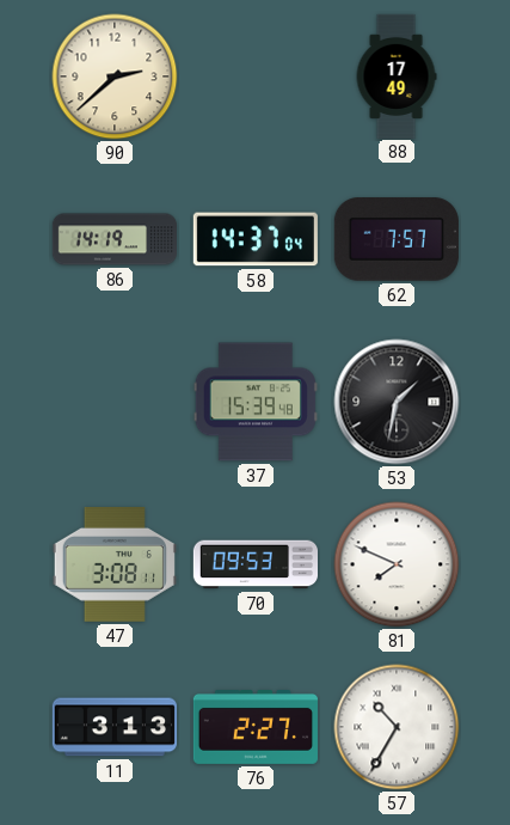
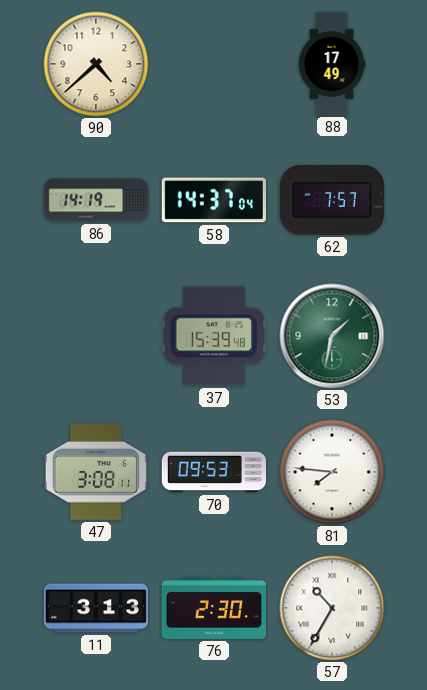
90: 2:38 -> 4:38 (96, 64)
53 dial: black -> green (332, 336)
81: 7:49 -> 7:46 (332, 472)
76: 2:27 -> 2:30 (214, 609)
